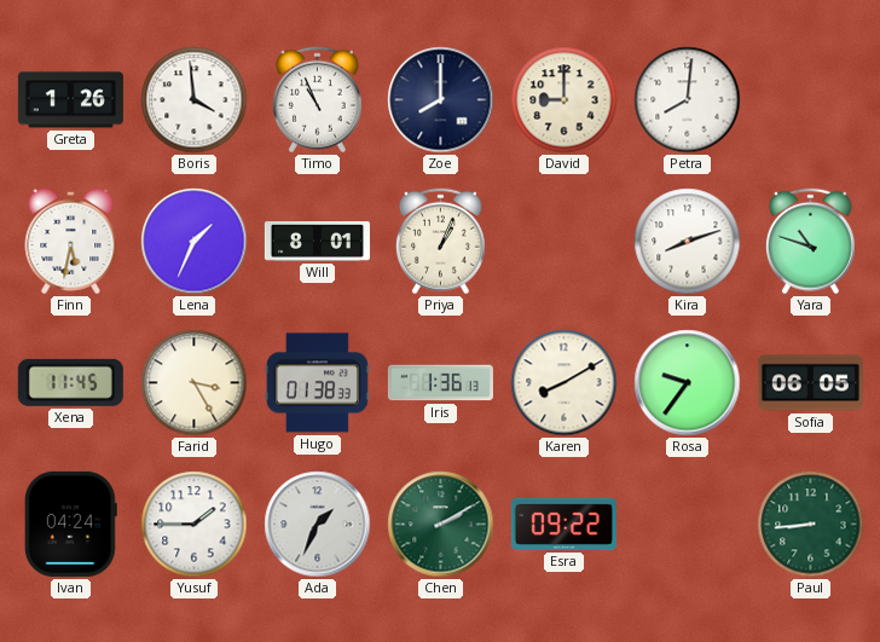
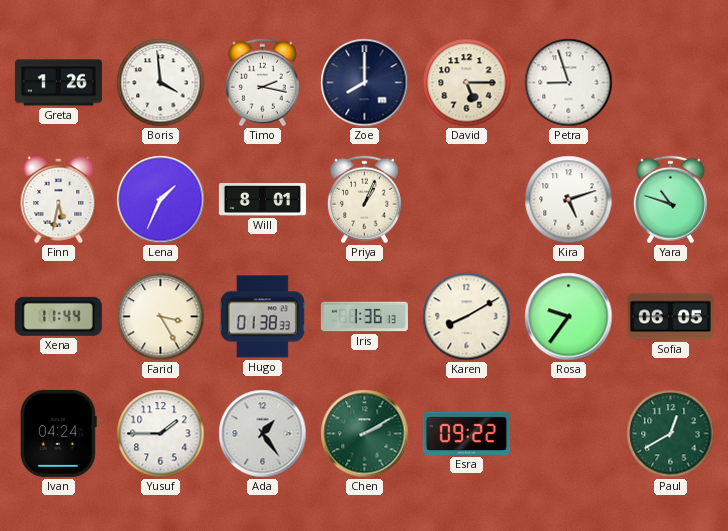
Timo: 10:56 -> 2:17 (262, 83)
David: 9:00 -> 5:15 (467, 83)
Petra: 8:01 -> 8:57 (569, 83)
Kira: 8:12 -> 5:12 (569, 200)
Xena: 11:45 -> 11:44 (58, 316)
Ada: 1:34 -> 1:24 (263, 434)
Paul: 8:44 -> 12:40 (671, 434)
